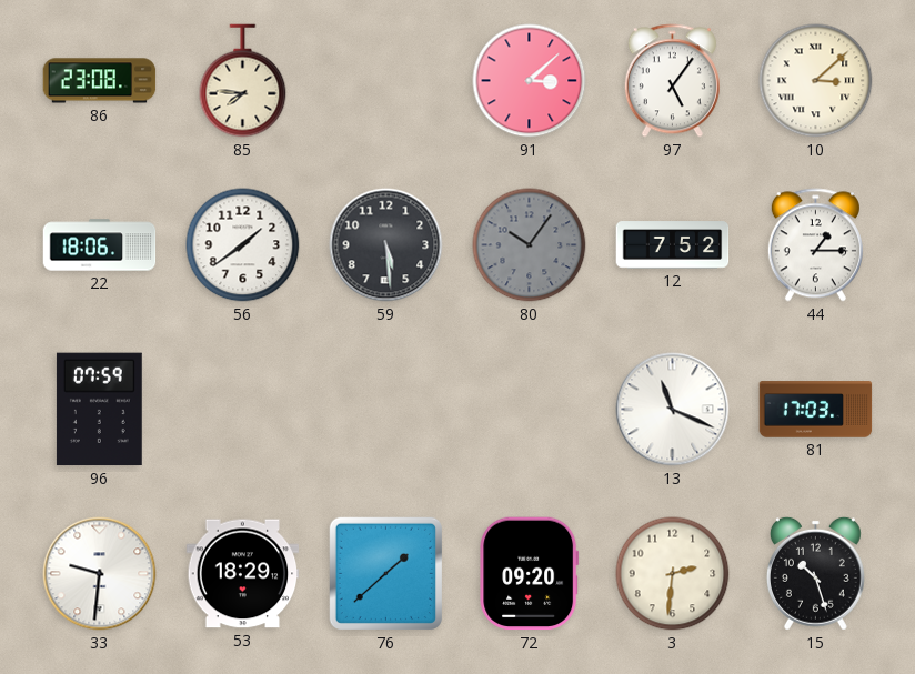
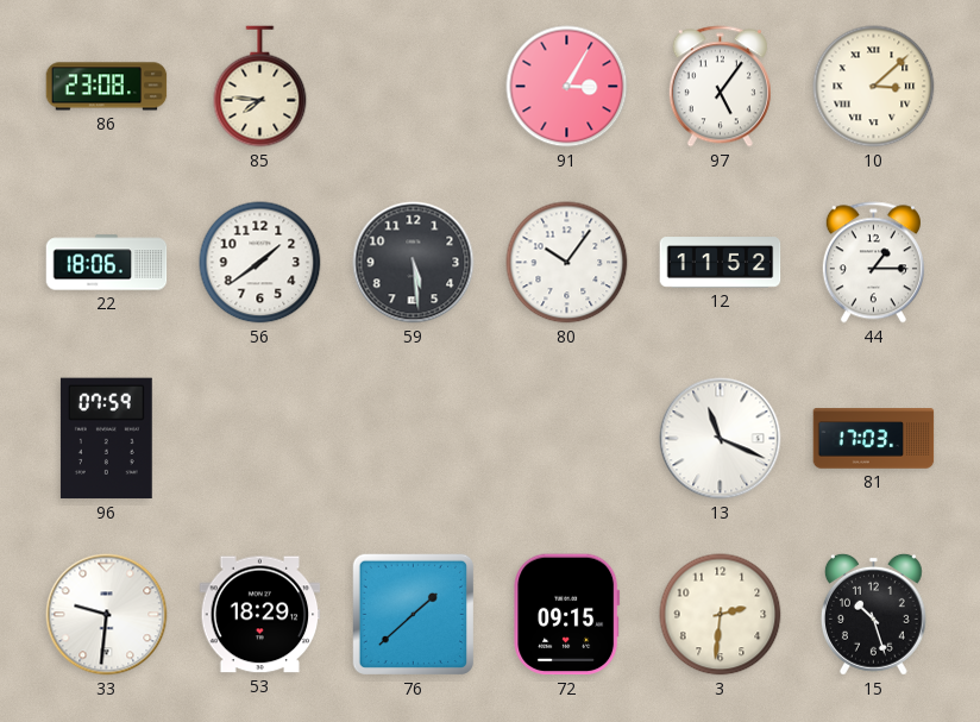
91: 3:08 -> 3:05 (567, 87)
80 dial: grey -> white (567, 263)
12: 7:52 -> 11:52 (721, 263)
72: 09:20 -> 09:15 (567, 615)
